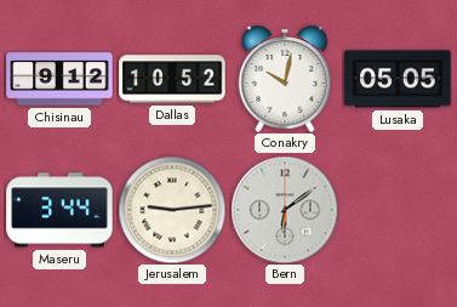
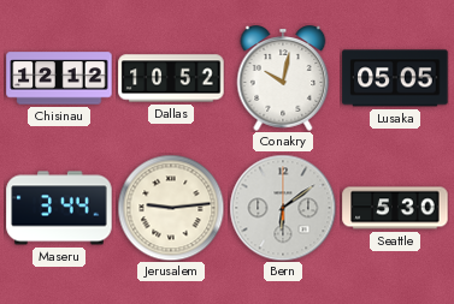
Chisinau: 9:12 -> 12:12 (59, 78)
Seattle: none -> 5:30 (395, 208)
